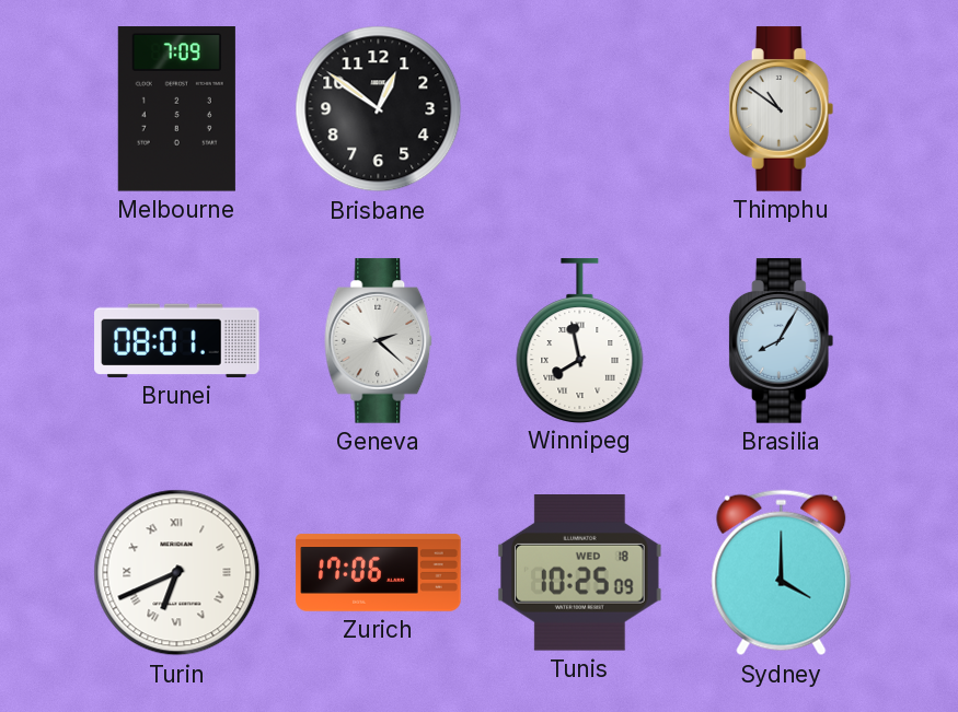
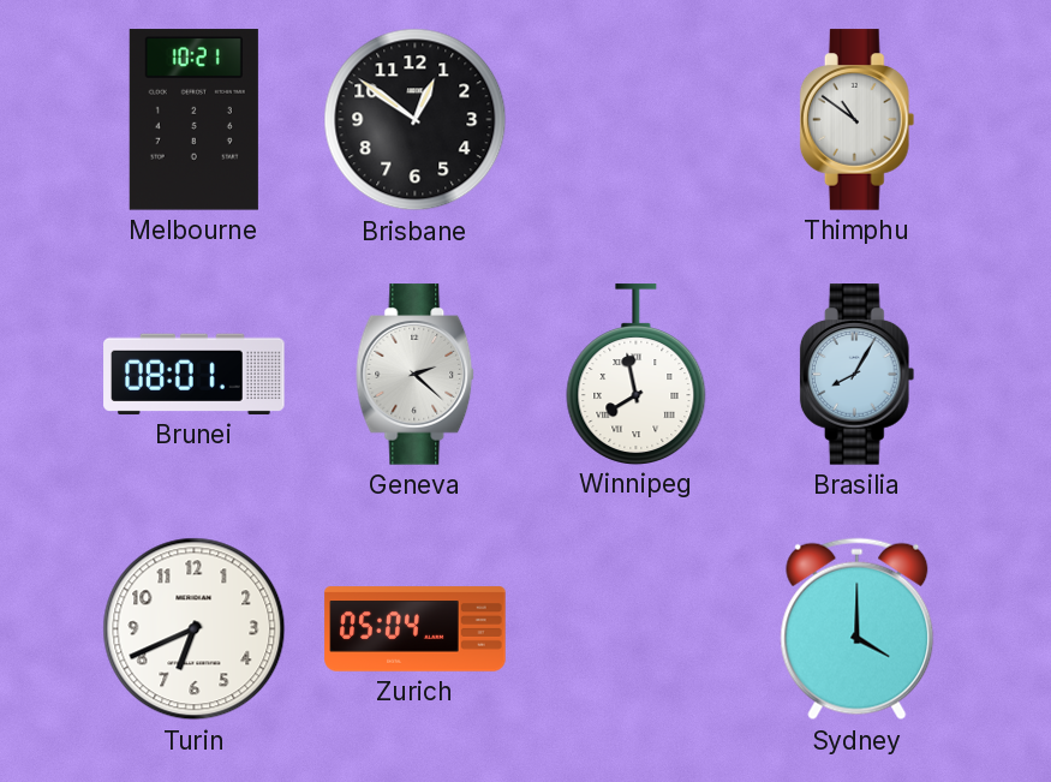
Melbourne: 7:09 -> 10:21 (193, 120)
Turin numerals: Roman -> Arabic (195, 629)
Zurich: 17:06 -> 05:04 (416, 629)
Tunis: 10:25 -> none (580, 573)
